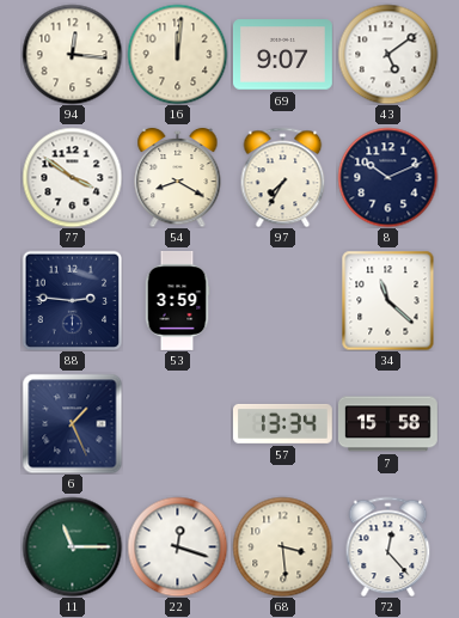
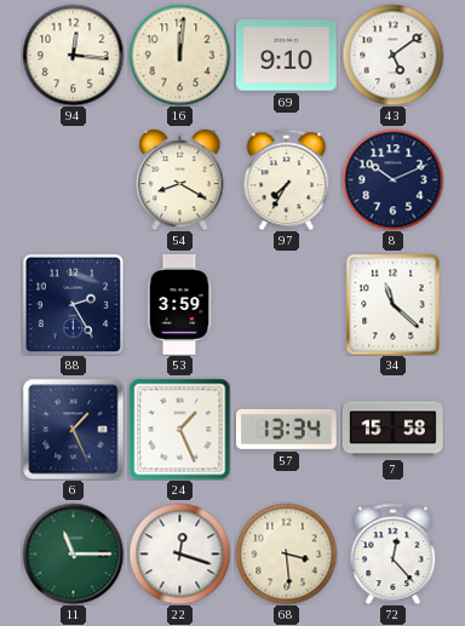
69: 9:07 -> 9:10 (286, 56)
77: 3:51 -> none (72, 177)
88: 2:46 -> 2:25 (73, 304)
24: none -> 1:26 (179, 429)
